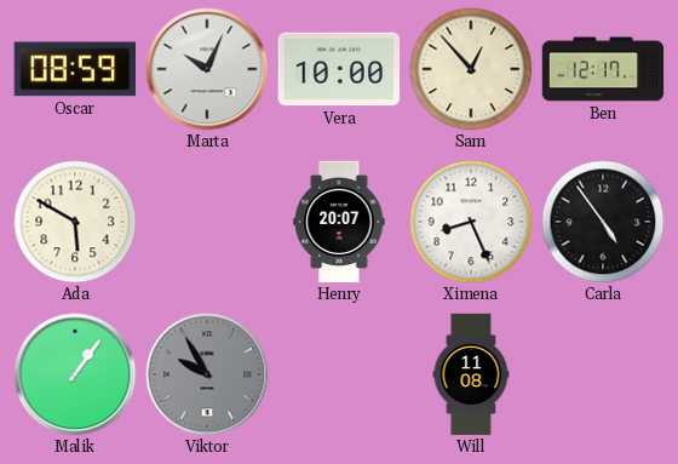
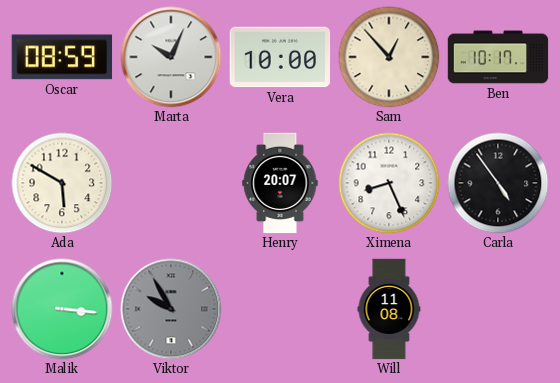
Ben: 12:17 -> 10:17 (498, 57)
Malik: 1:06 -> 3:16 (62, 309)
